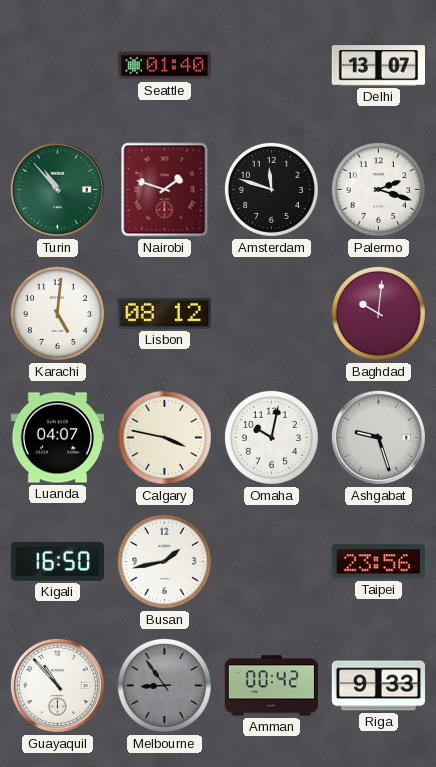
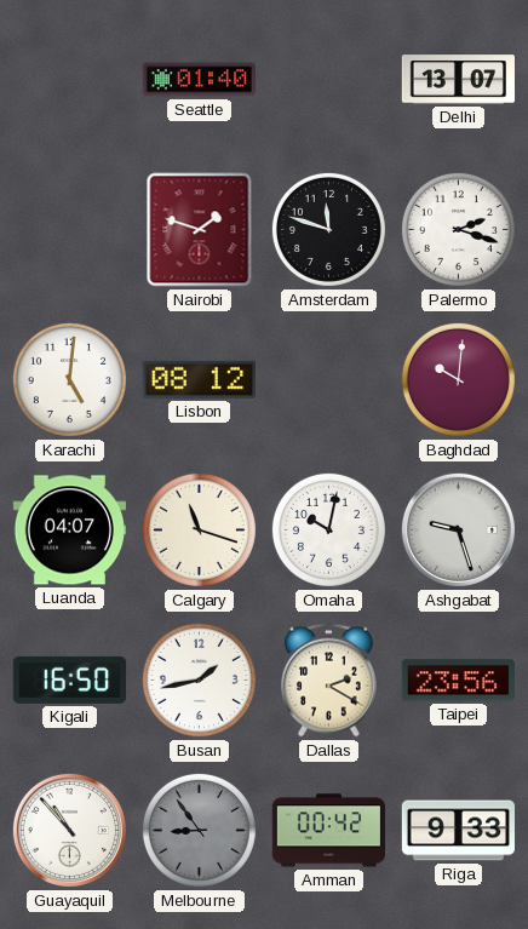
Turin: 10:53 -> none (57, 189)
Calgary: 3:47 -> 11:18 (199, 529)
Dallas: none -> 2:20 (329, 681)
